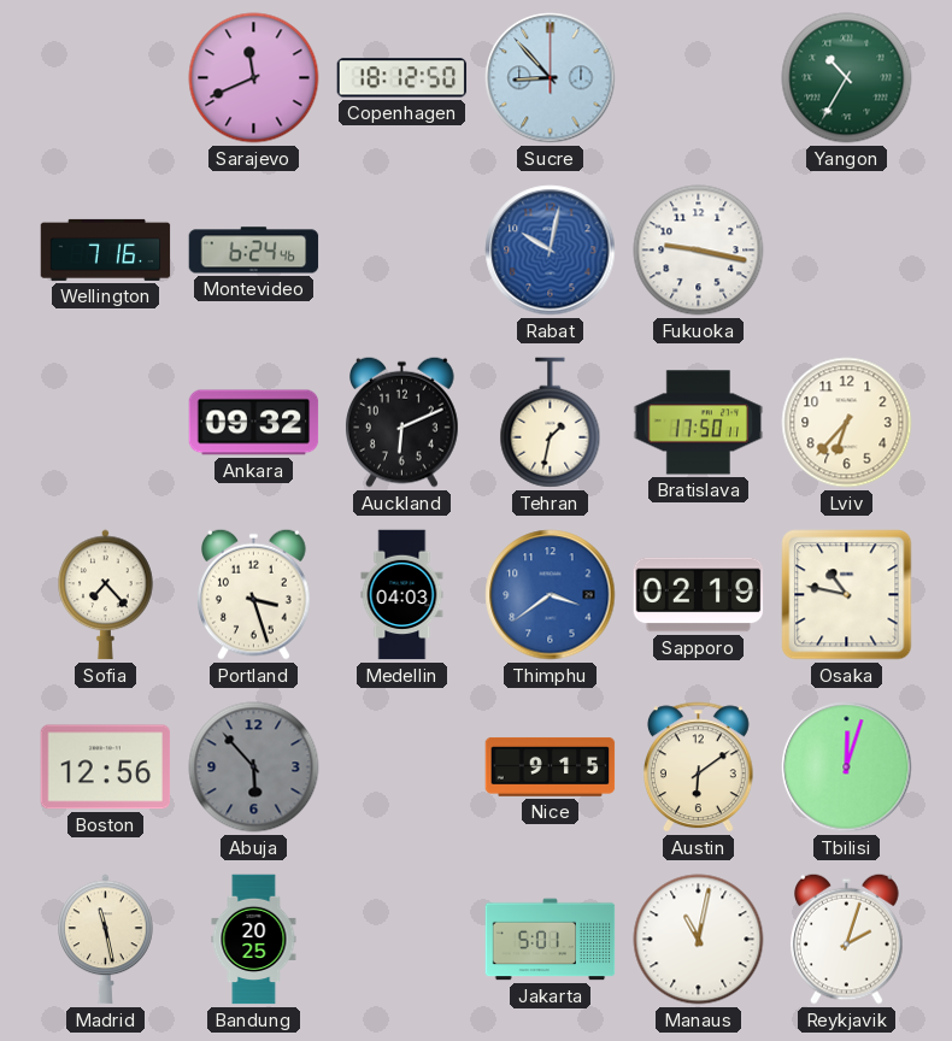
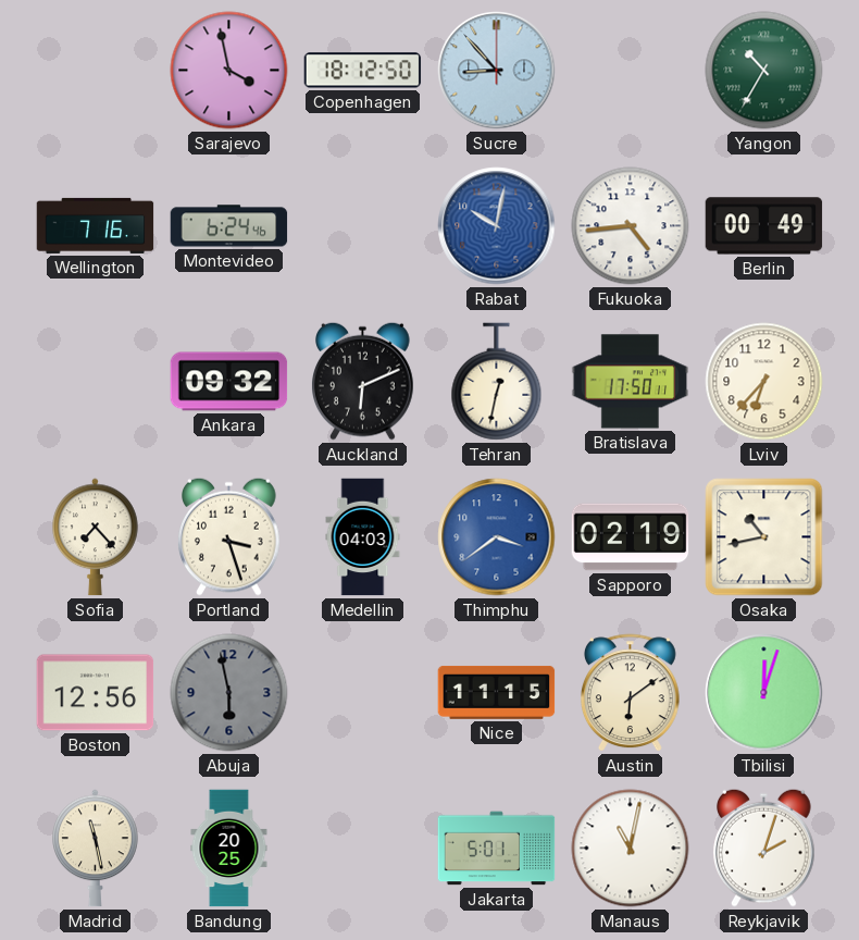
Sarajevo: 11:41 -> 3:58 (229, 71)
Fukuoka: 9:17 -> 4:44 (631, 226)
Berlin: none -> 00:49 (764, 226)
Tehran: 1:32 -> 12:32 (497, 382)
Osaka: 10:47 -> 10:43 (764, 537)
Abuja: 5:53 -> 5:58 (229, 693)
Nice: 9:15 -> 11:15 (497, 692)
